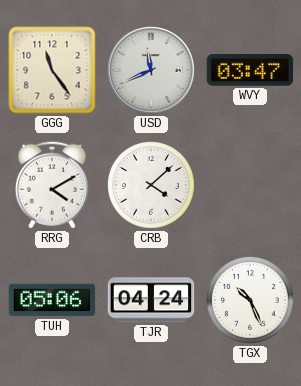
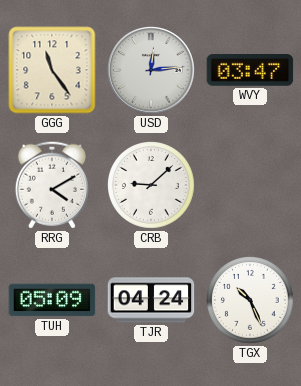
USD: 11:41 -> 12:14 (151, 70)
CRB: 4:08 -> 9:08 (152, 186)
TUH: 05:06 -> 05:09 (52, 300)
